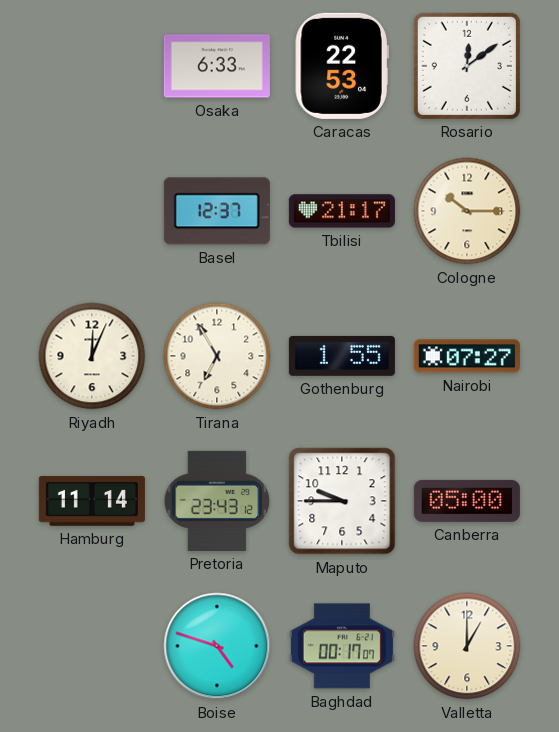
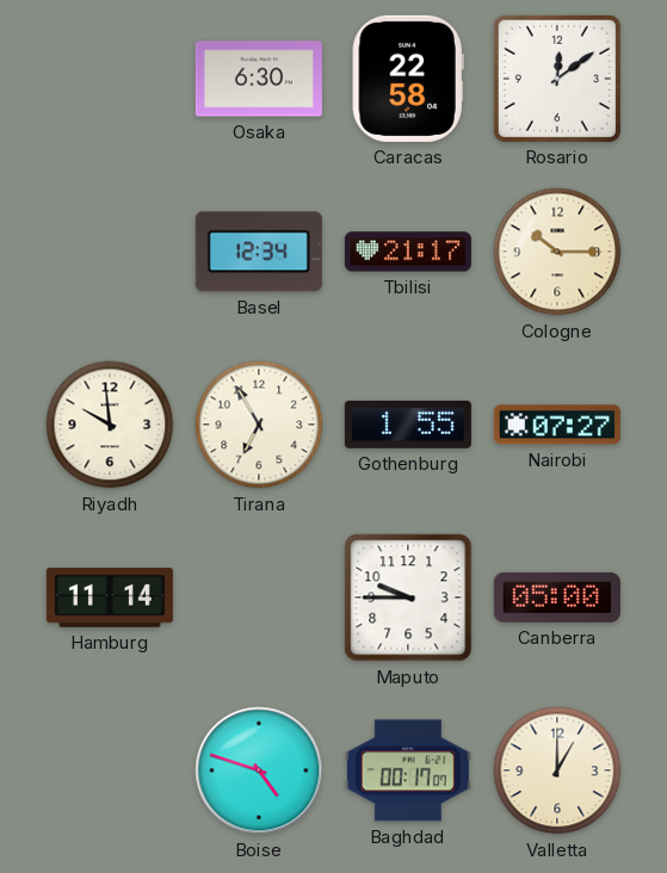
Osaka: 6:33 -> 6:30 (259, 79)
Caracas: 22:53 -> 22:58 (408, 79)
Basel: 12:37 -> 12:34 (259, 252)
Riyadh: 12:04 -> 9:59 (110, 425)
Pretoria: 23:43 -> none (217, 501)
